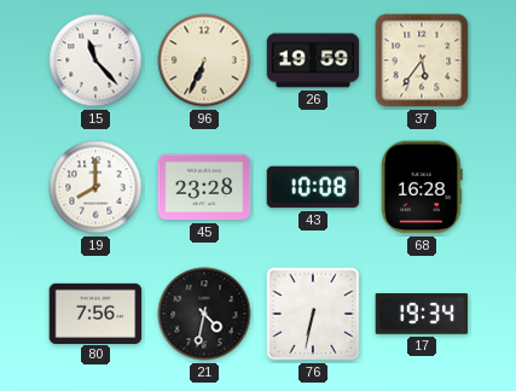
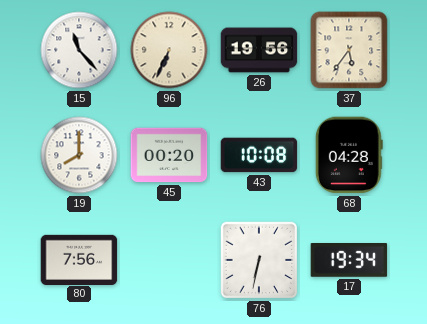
26: 19:59 -> 19:56 (259, 50)
45: 23:28 -> 00:20 (169, 155)
68: 16:28 -> 04:28 (349, 155)
21: 4:32 -> none (204, 314)
